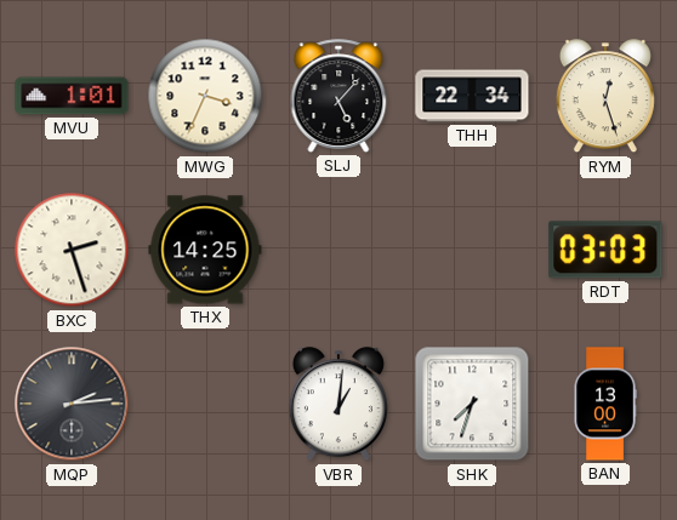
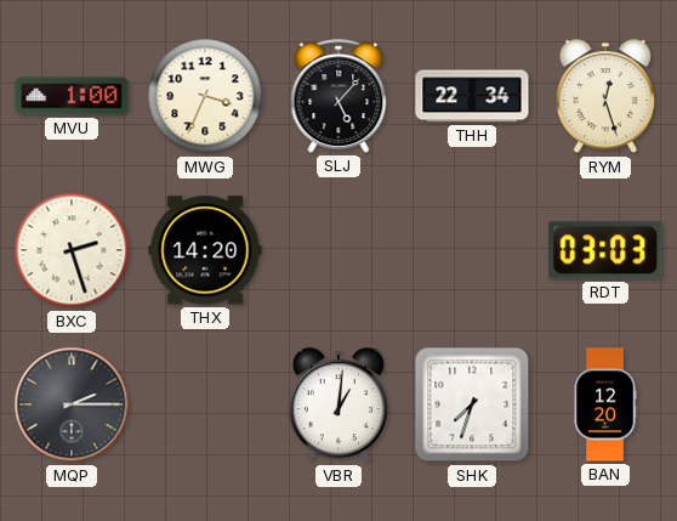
MVU: 1:01 -> 1:00 (72, 96)
THX: 14:25 -> 14:20 (205, 250)
MQP: 2:14 -> 2:15 (72, 404)
BAN: 13:00 -> 12:20 (605, 404)
